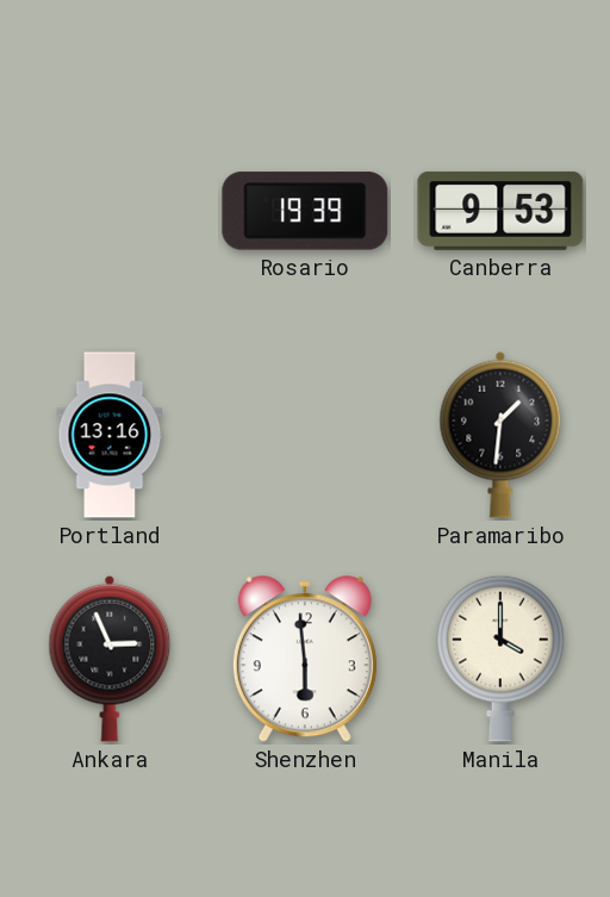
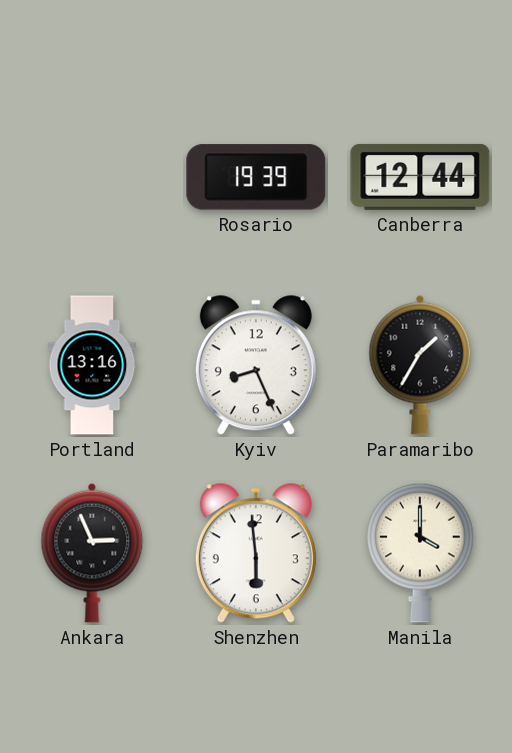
Canberra: 9:53 -> 12:44 (420, 177)
Kyiv: none -> 8:26 (256, 366)
Paramaribo: 1:31 -> 1:35 (420, 365)
